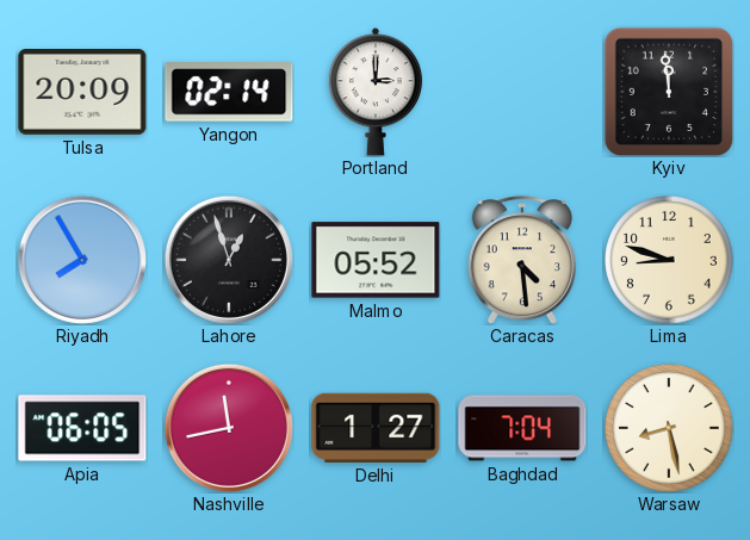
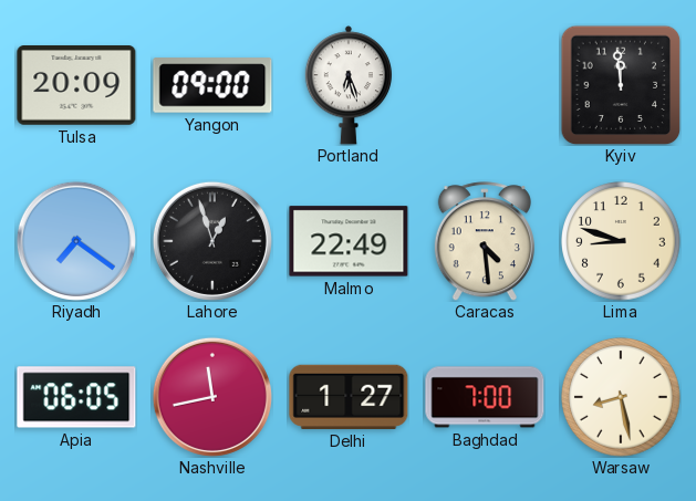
Yangon: 02:14 -> 09:00 (212, 85)
Portland: 3:00 -> 6:27 (347, 85)
Riyadh: 7:55 -> 7:21 (76, 241)
Malmo: 05:52 -> 22:49 (349, 241)
Baghdad: 7:04 -> 7:00 (485, 397)
